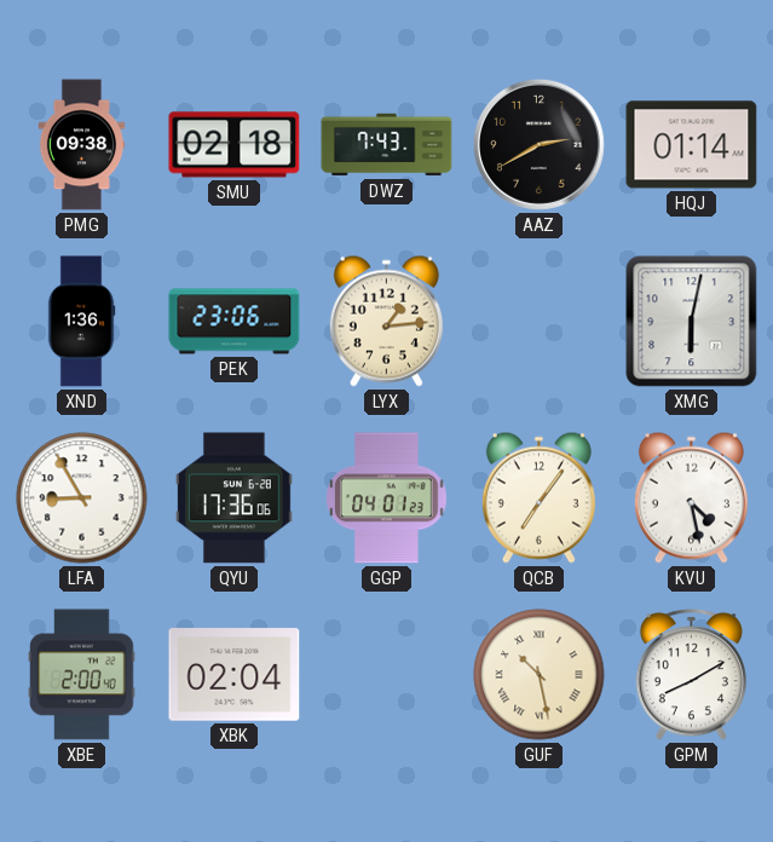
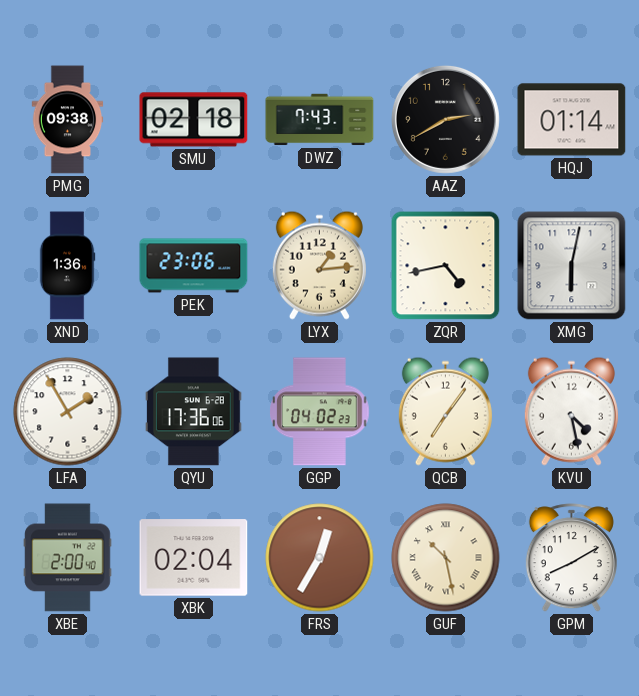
ZQR: none -> 4:43 (446, 266)
LFA: 8:55 -> 1:55 (68, 412)
GGP: 04:01 -> 04:02 (320, 412)
FRS: none -> 12:35 (320, 558)
